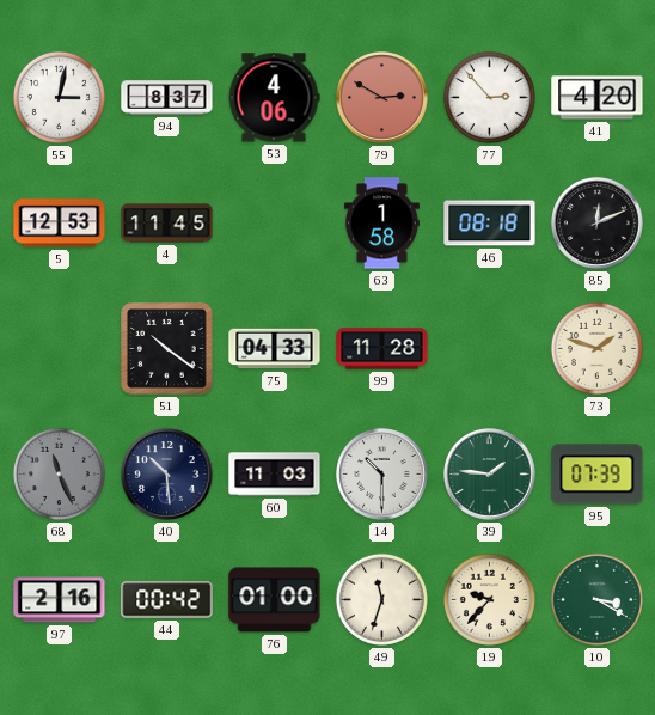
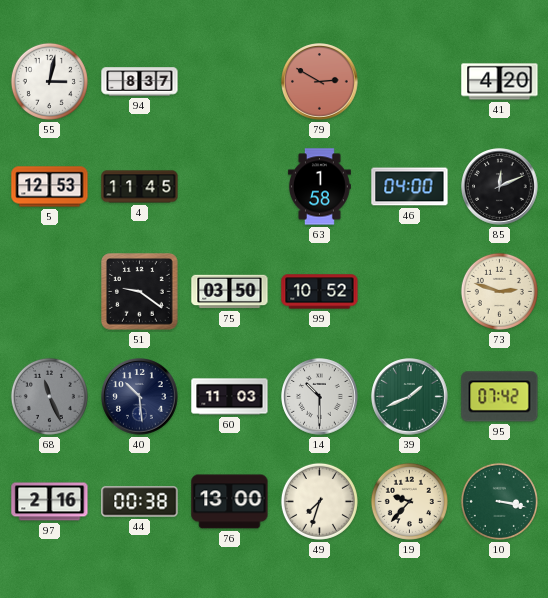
53: 4:06 -> none (274, 98)
77: 2:53 -> none (489, 97)
46: 08:18 -> 04:00 (410, 187)
51: 10:21 -> 9:21 (140, 292)
75: 04:33 -> 03:50 (230, 292)
99: 11:28 -> 10:52 (320, 292)
73: 1:48 -> 2:48 (499, 291)
39: 1:46 -> 1:41 (410, 397)
95: 07:39 -> 07:42 (500, 397)
44: 00:42 -> 00:38 (140, 502)
76: 01:00 -> 13:00 (230, 502)
49: 11:33 -> 7:33 (319, 501)
10: 3:20 -> 3:17 (499, 501)
